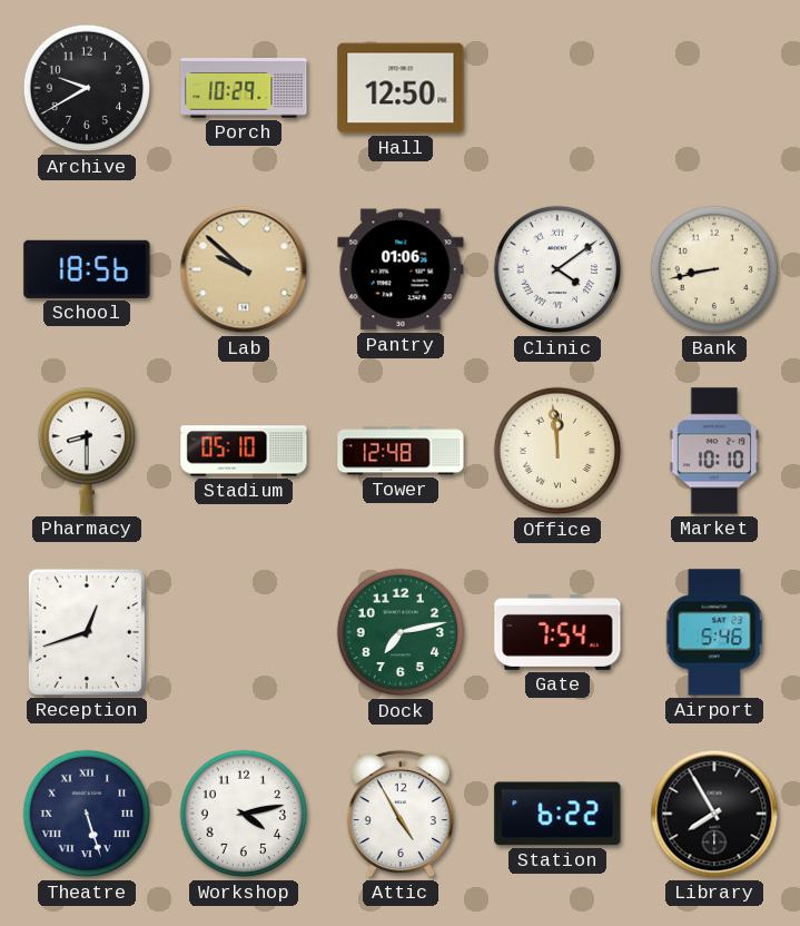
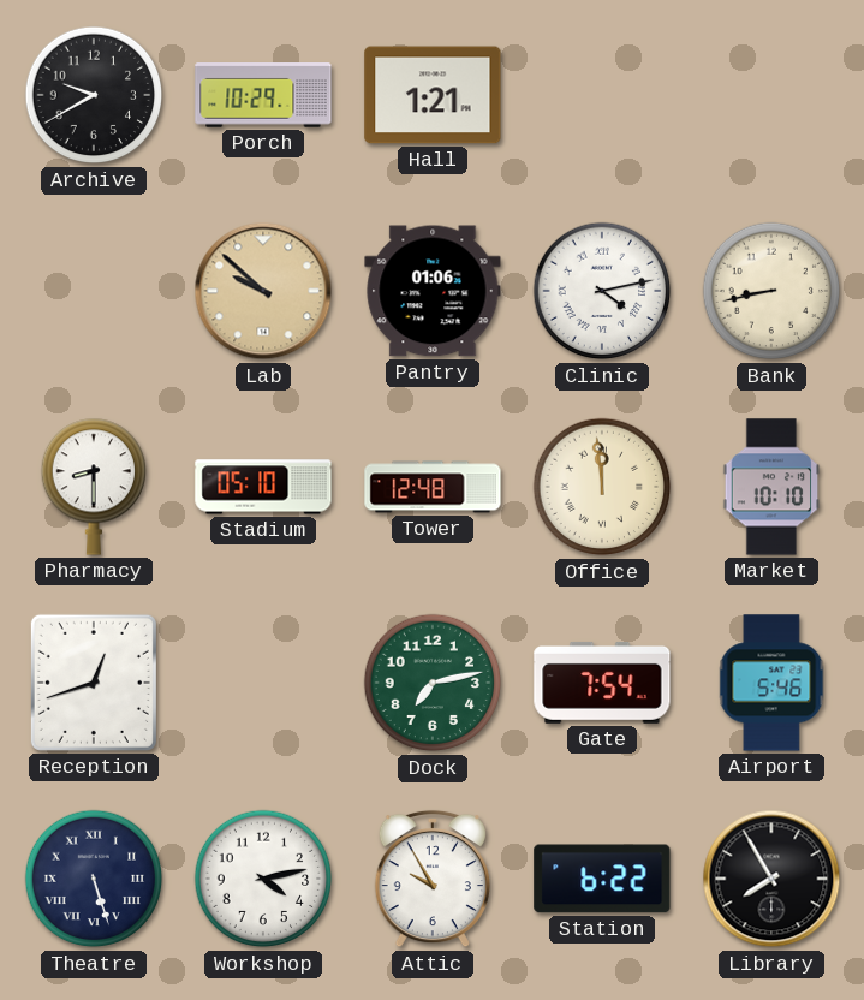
Hall: 12:50 -> 1:21 (433, 95)
School: 18:56 -> none (87, 269)
Clinic: 4:09 -> 4:13 (602, 291)
Attic: 4:55 -> 9:55 (433, 879)
